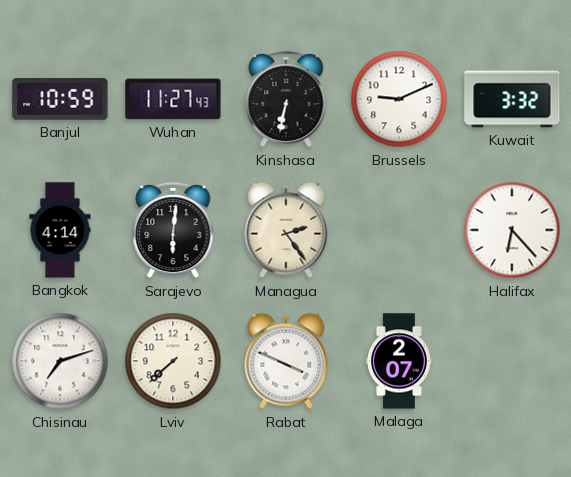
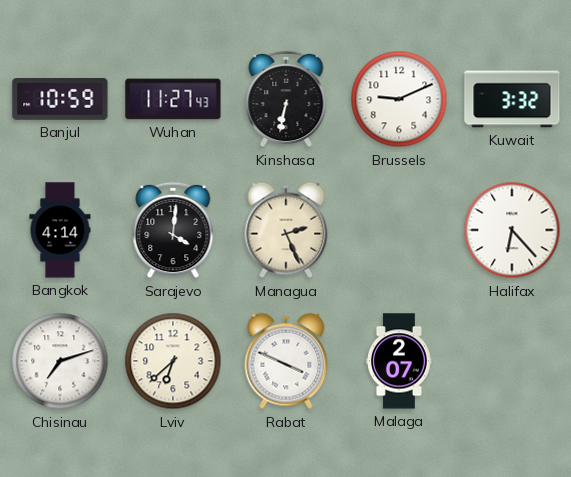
Sarajevo: 6:01 -> 4:01 (173, 230)
Managua: 2:24 -> 2:26 (286, 230)
Lviv: 7:38 -> 6:38 (173, 361)
